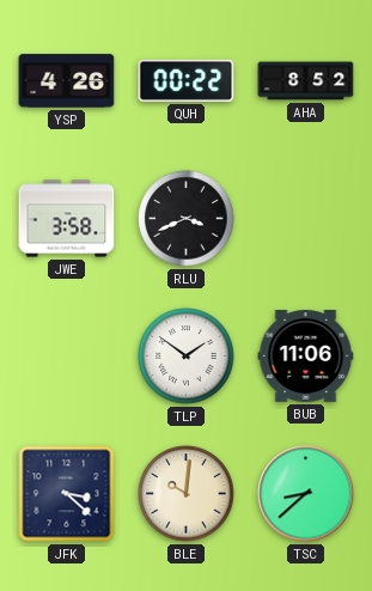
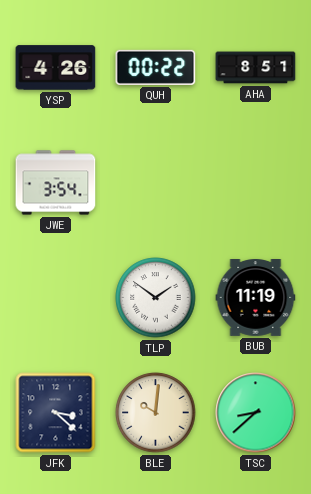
AHA: 8:52 -> 8:51 (256, 68)
JWE: 3:58 -> 3:54 (56, 183)
RLU: 3:41 -> none (187, 219)
BUB: 11:06 -> 11:19 (256, 298)
